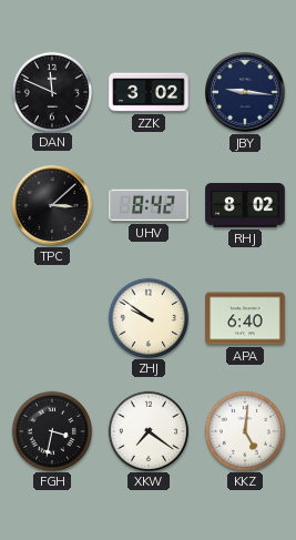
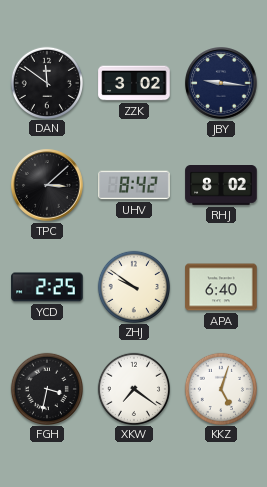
DAN: 11:49 -> 11:51 (46, 82)
YCD: none -> 2:25 (47, 287)
KKZ: 5:01 -> 5:03 (220, 388)
